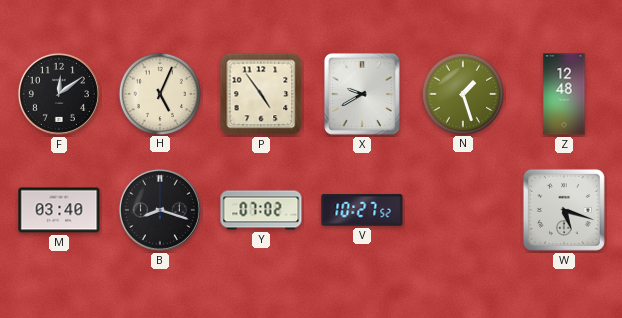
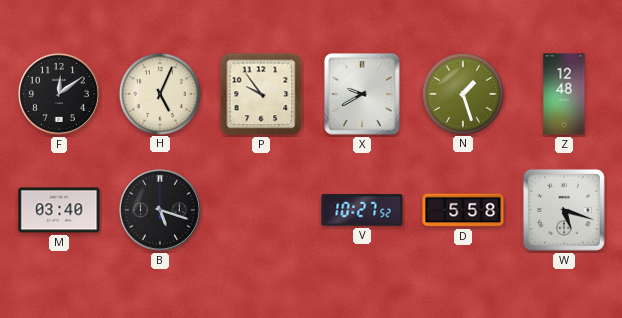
P: 4:54 -> 9:54 (261, 94)
B: 8:18 -> 5:18 (160, 210)
Y: 07:02 -> none (261, 210)
D: none -> 5:58 (463, 210)
